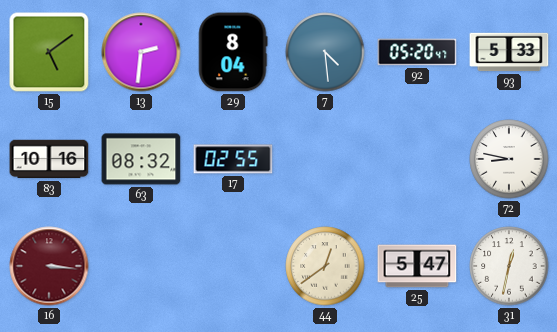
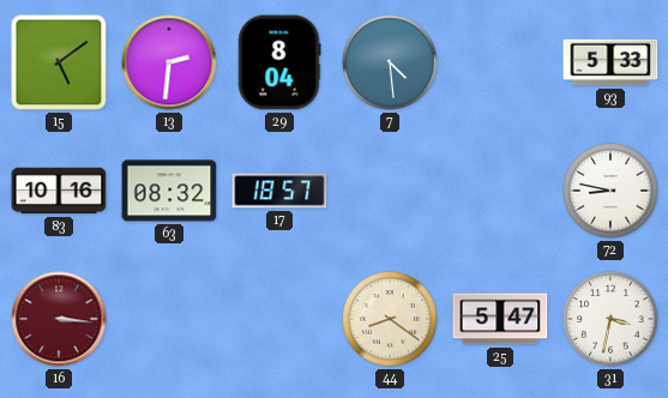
92: 05:20 -> none (417, 52)
17: 02:55 -> 18:57 (279, 191)
44: 12:39 -> 8:21 (390, 319)
31: 12:32 -> 3:32 (610, 319)
